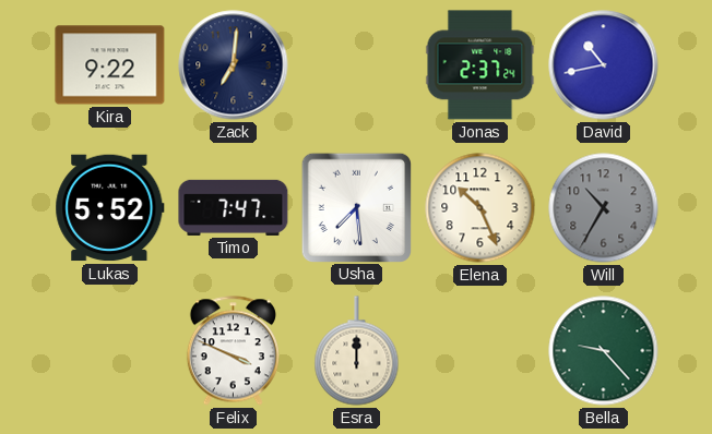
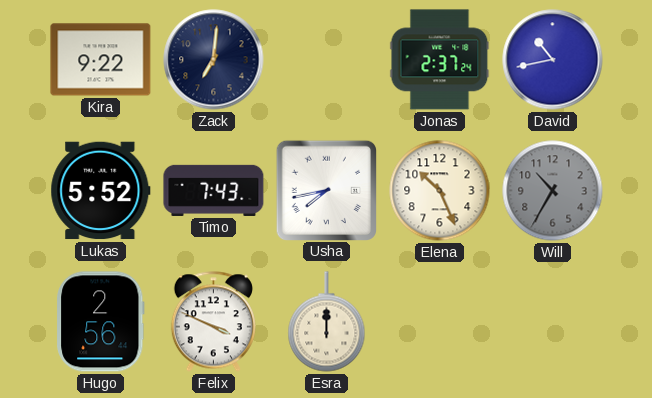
Timo: 7:47 -> 7:43 (214, 190)
Usha: 7:29 -> 7:43 (326, 190)
Hugo: none -> 2:56 (101, 322)
Bella: 9:23 -> none (604, 351)
